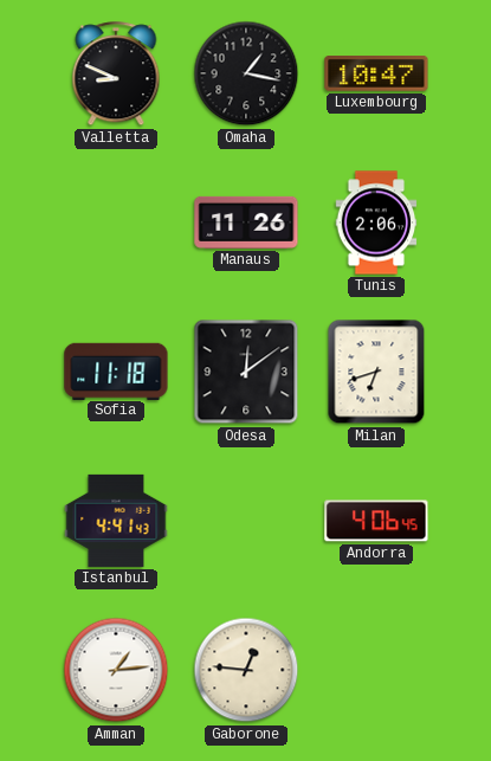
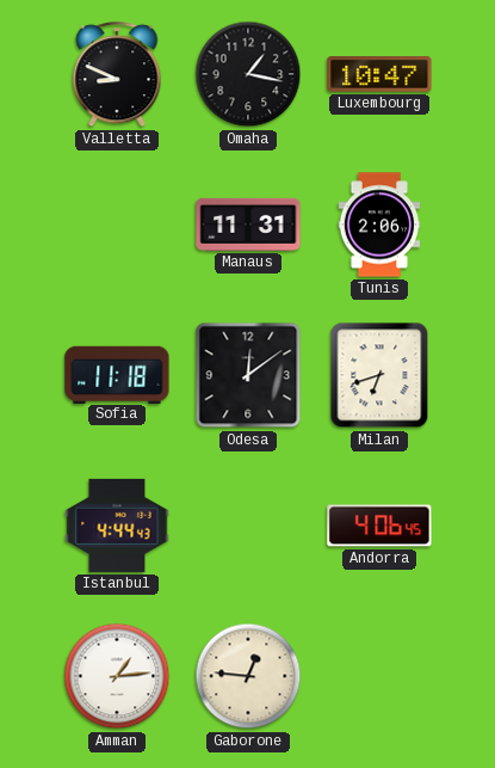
Manaus: 11:26 -> 11:31 (248, 225)
Istanbul: 4:41 -> 4:44 (117, 526)
